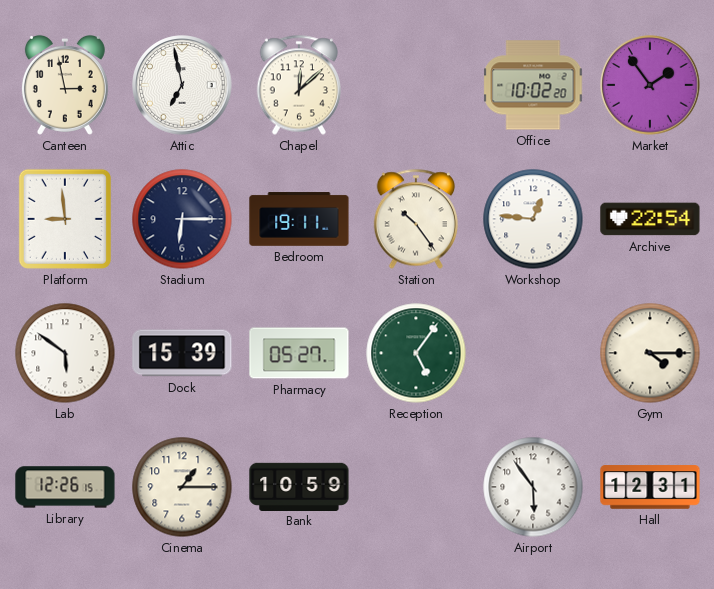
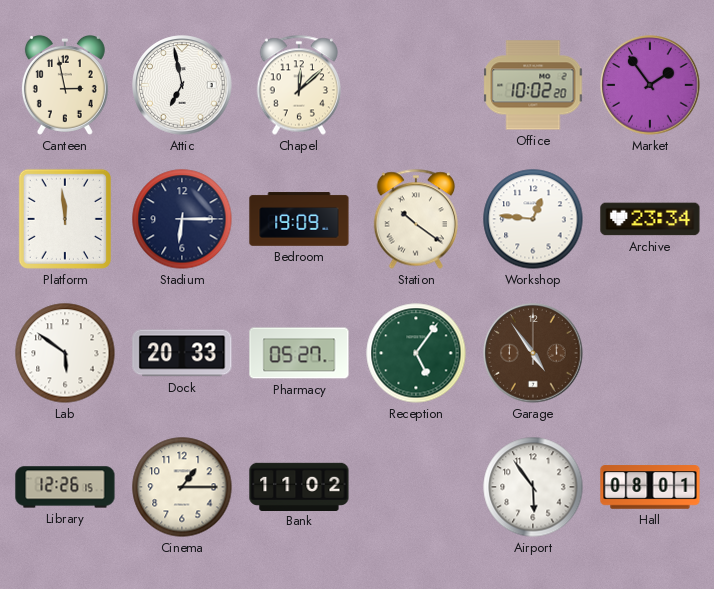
Platform: 8:59 -> 11:59 (65, 219)
Bedroom: 19:11 -> 19:09 (299, 219)
Station: 10:24 -> 10:21 (415, 219)
Archive: 22:54 -> 23:34 (650, 219)
Dock: 15:39 -> 20:33 (182, 353)
Garage: none -> 4:54 (533, 353)
Gym: 4:15 -> none (650, 353)
Bank: 10:59 -> 11:02 (299, 486)
Hall: 12:31 -> 08:01 (650, 487)
